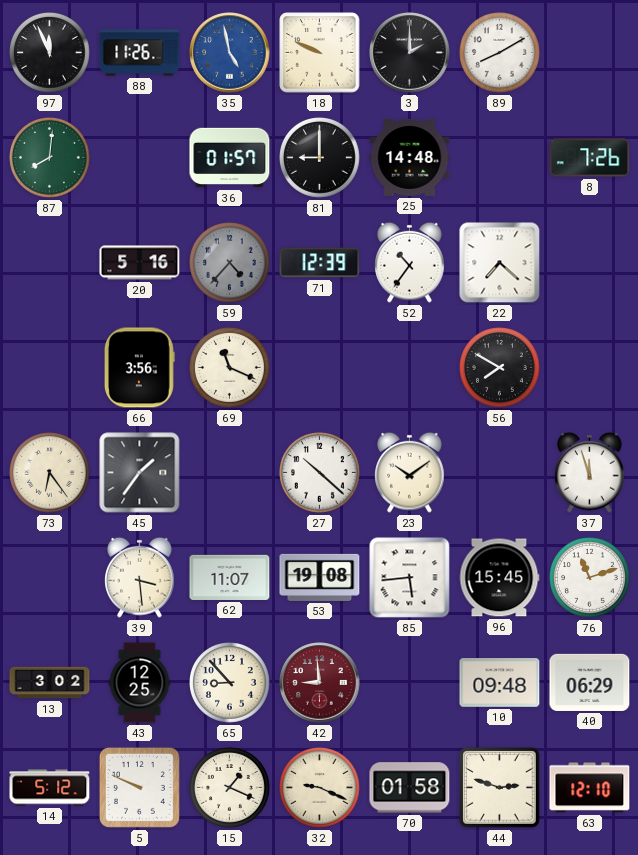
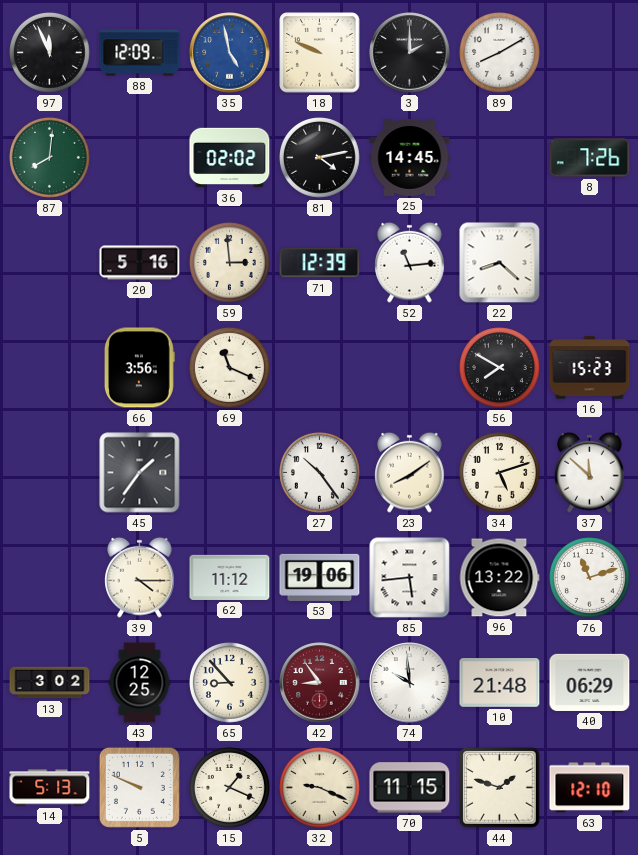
88: 11:26 -> 12:09 (140, 53)
36: 01:57 -> 02:02 (230, 158)
81: 9:00 -> 4:13 (320, 158)
25: 14:48 -> 14:45 (410, 157)
59: 4:37 -> 2:59 (230, 263)
59 dial: grey -> cream (230, 263)
52: 10:36 -> 11:14 (410, 262)
22: 7:22 -> 8:22 (500, 263)
16: none -> 15:23 (590, 368)
73: 6:24 -> none (50, 473)
27: 10:22 -> 10:24 (320, 473)
23: 10:09 -> 8:09 (410, 472)
34: none -> 5:12 (500, 473)
37: 11:57 -> 11:52 (590, 472)
39: 3:29 -> 4:15 (140, 577)
62: 11:07 -> 11:12 (230, 577)
53: 19:08 -> 19:06 (320, 577)
96: 15:45 -> 13:22 (499, 578)
42: 8:59 -> 8:54 (320, 683)
74: none -> 9:59 (410, 683)
10: 09:48 -> 21:48 (500, 683)
14: 5:12 -> 5:13 (50, 788)
70: 01:58 -> 11:15 (410, 788)
44: 2:48 -> 1:48 (500, 788)
